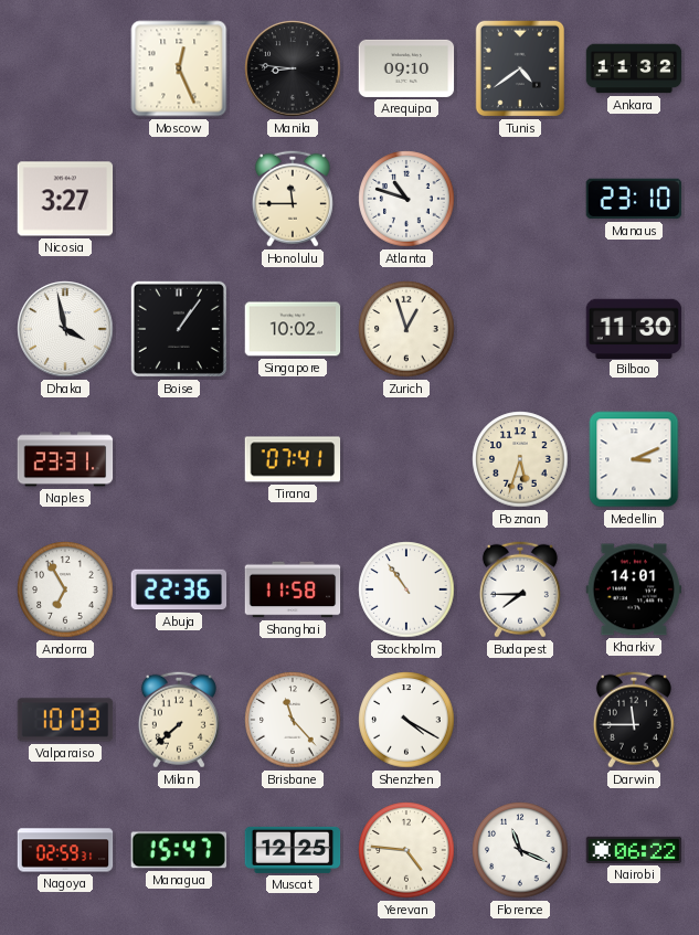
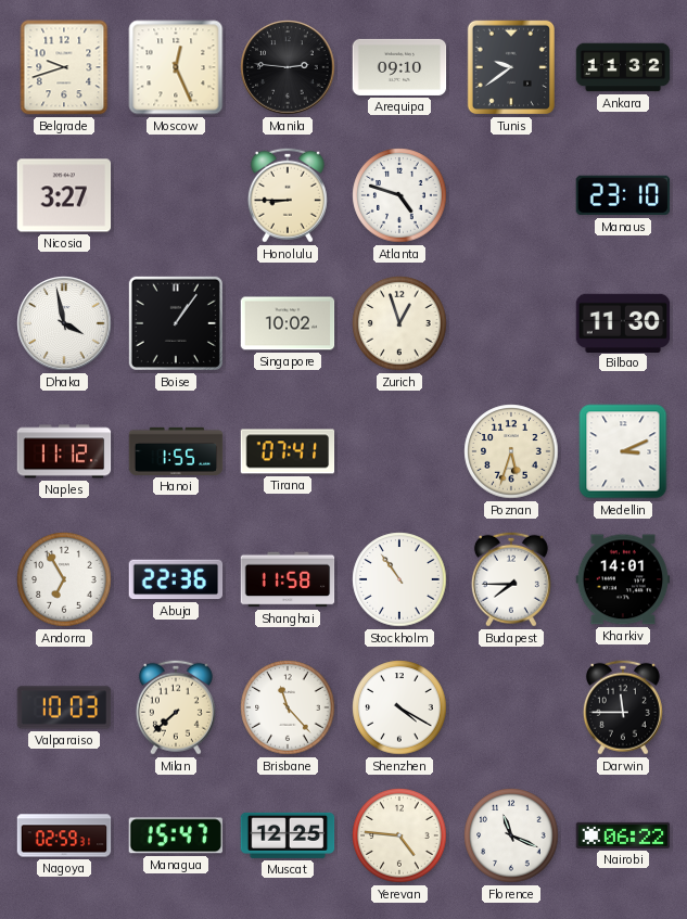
Belgrade: none -> 9:42 (64, 67)
Manila: 8:46 -> 2:46 (288, 67)
Tunis: 4:39 -> 9:39 (510, 67)
Honolulu: 11:45 -> 8:45 (288, 195)
Atlanta: 10:48 -> 4:48 (399, 195)
Naples: 23:31 -> 11:12 (64, 451)
Hanoi: none -> 1:55 (176, 451)
